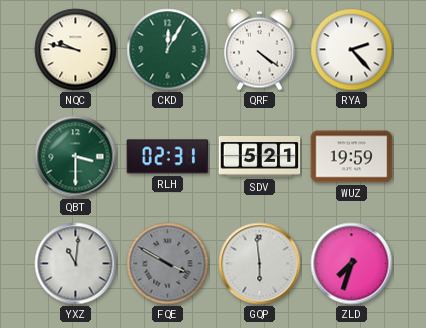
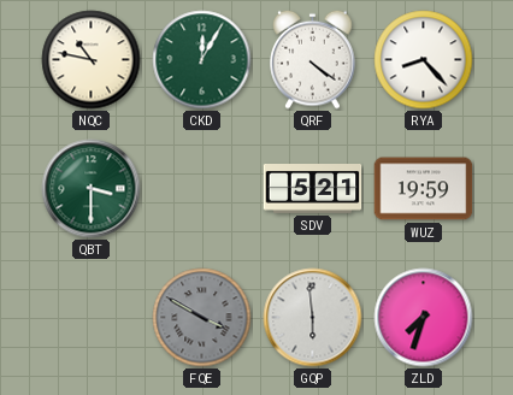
NQC: 9:47 -> 10:47 (92, 60)
RYA: 2:23 -> 8:23 (424, 60)
RLH: 02:31 -> none (168, 157)
YXZ: 11:01 -> none (76, 264)
